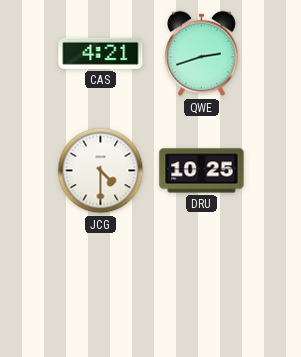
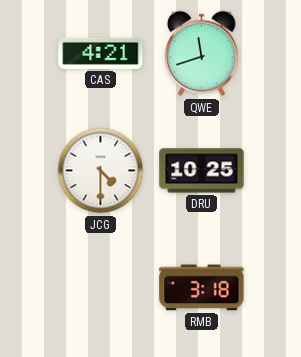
QWE: 2:42 -> 11:42 (202, 54)
RMB: none -> 3:18 (202, 288)
